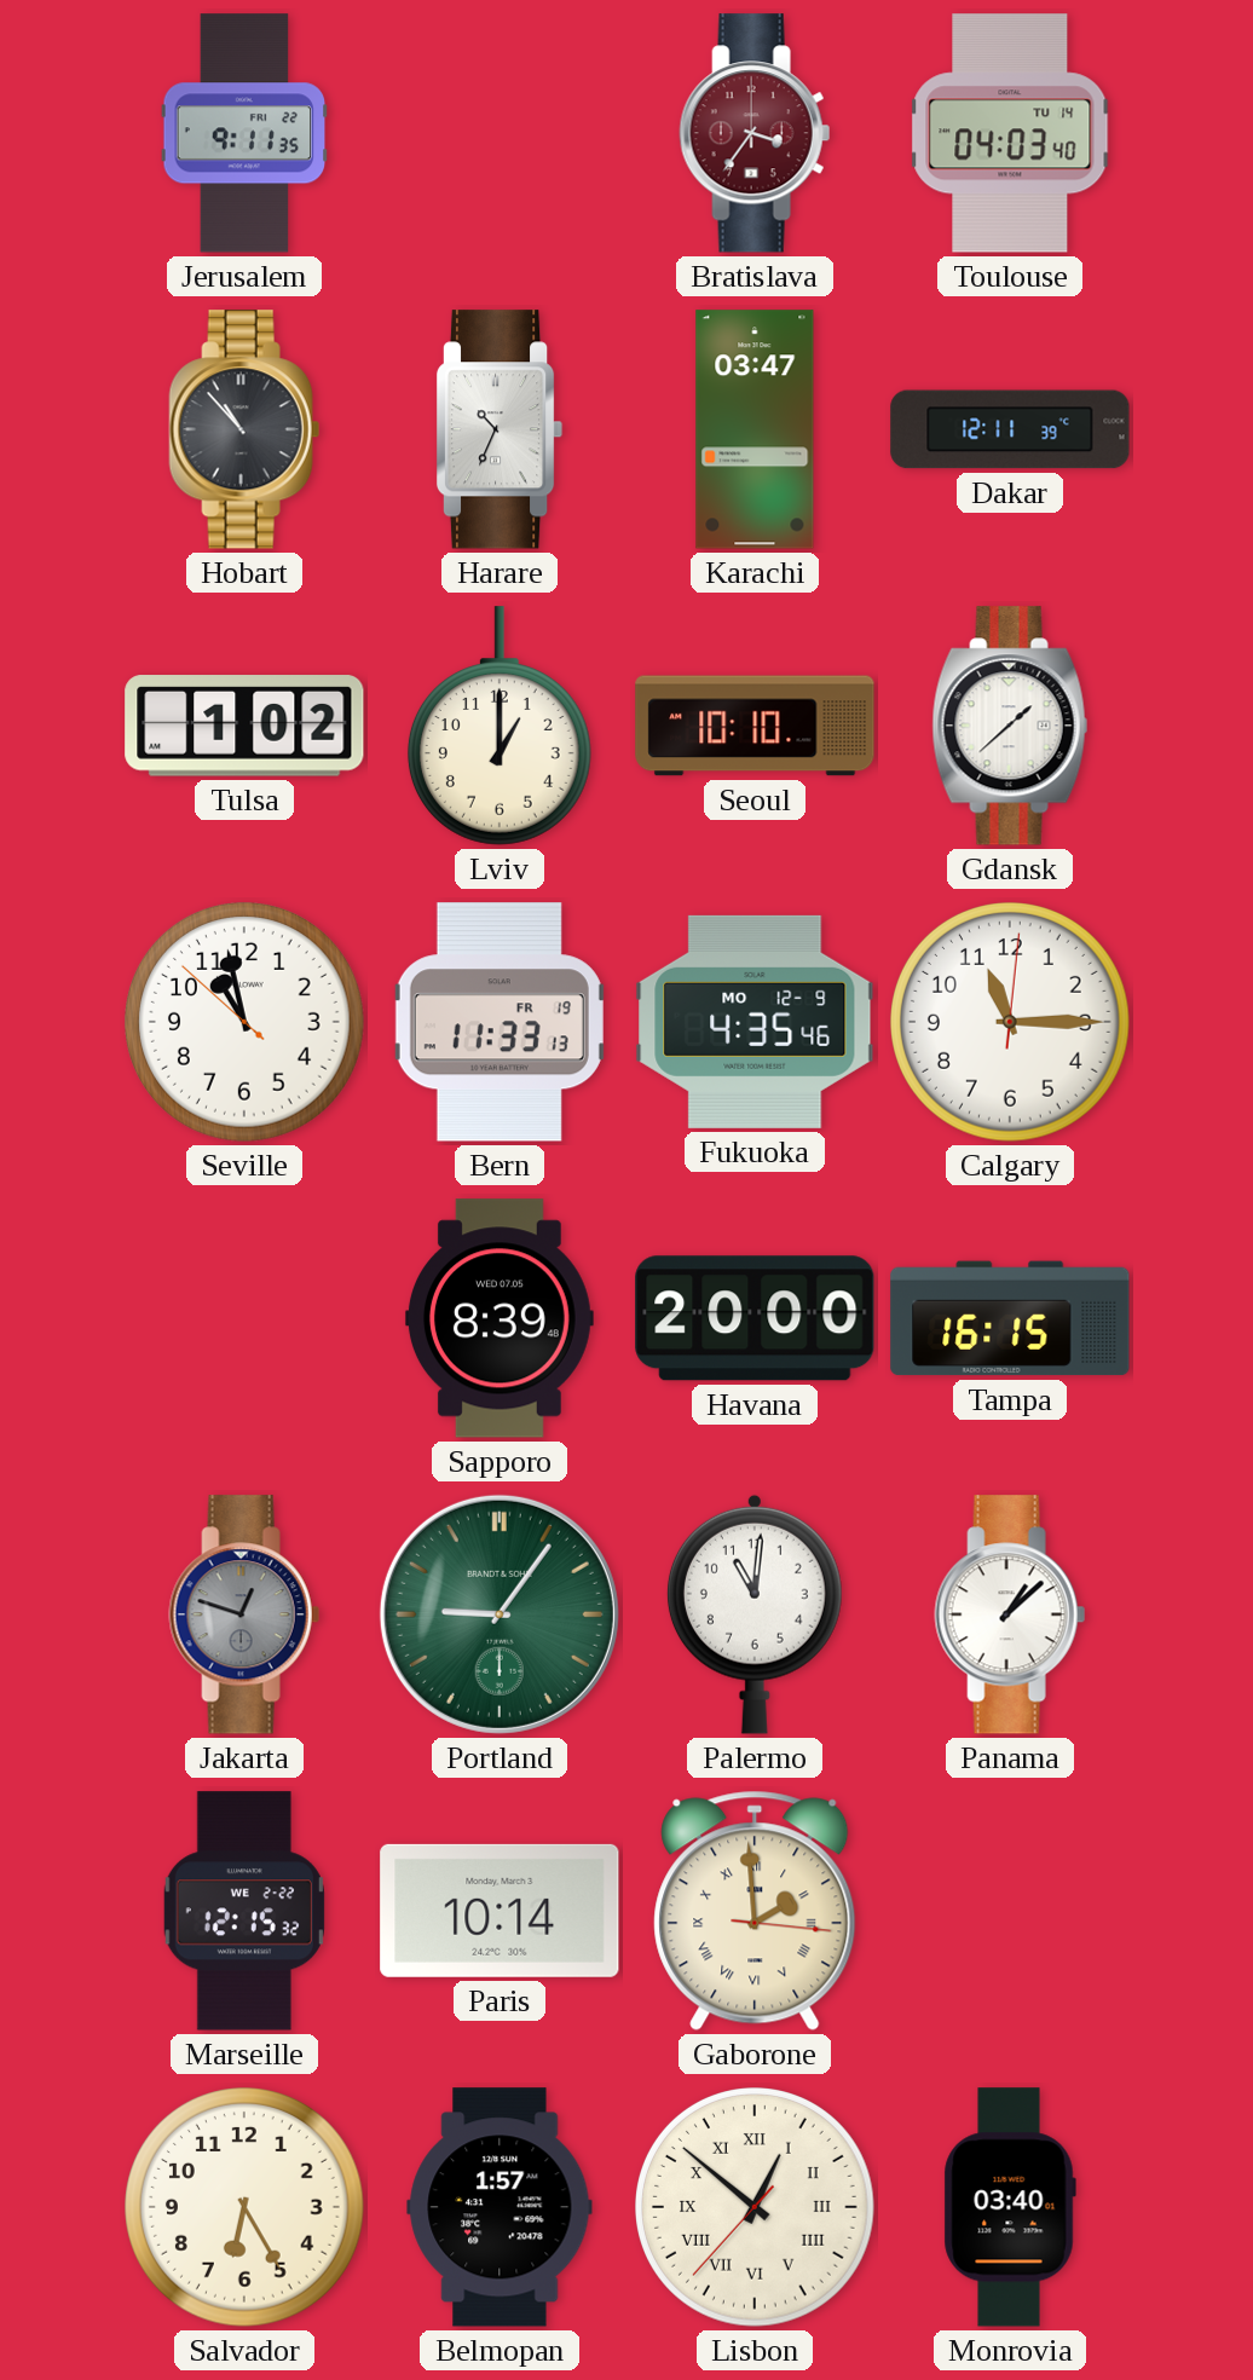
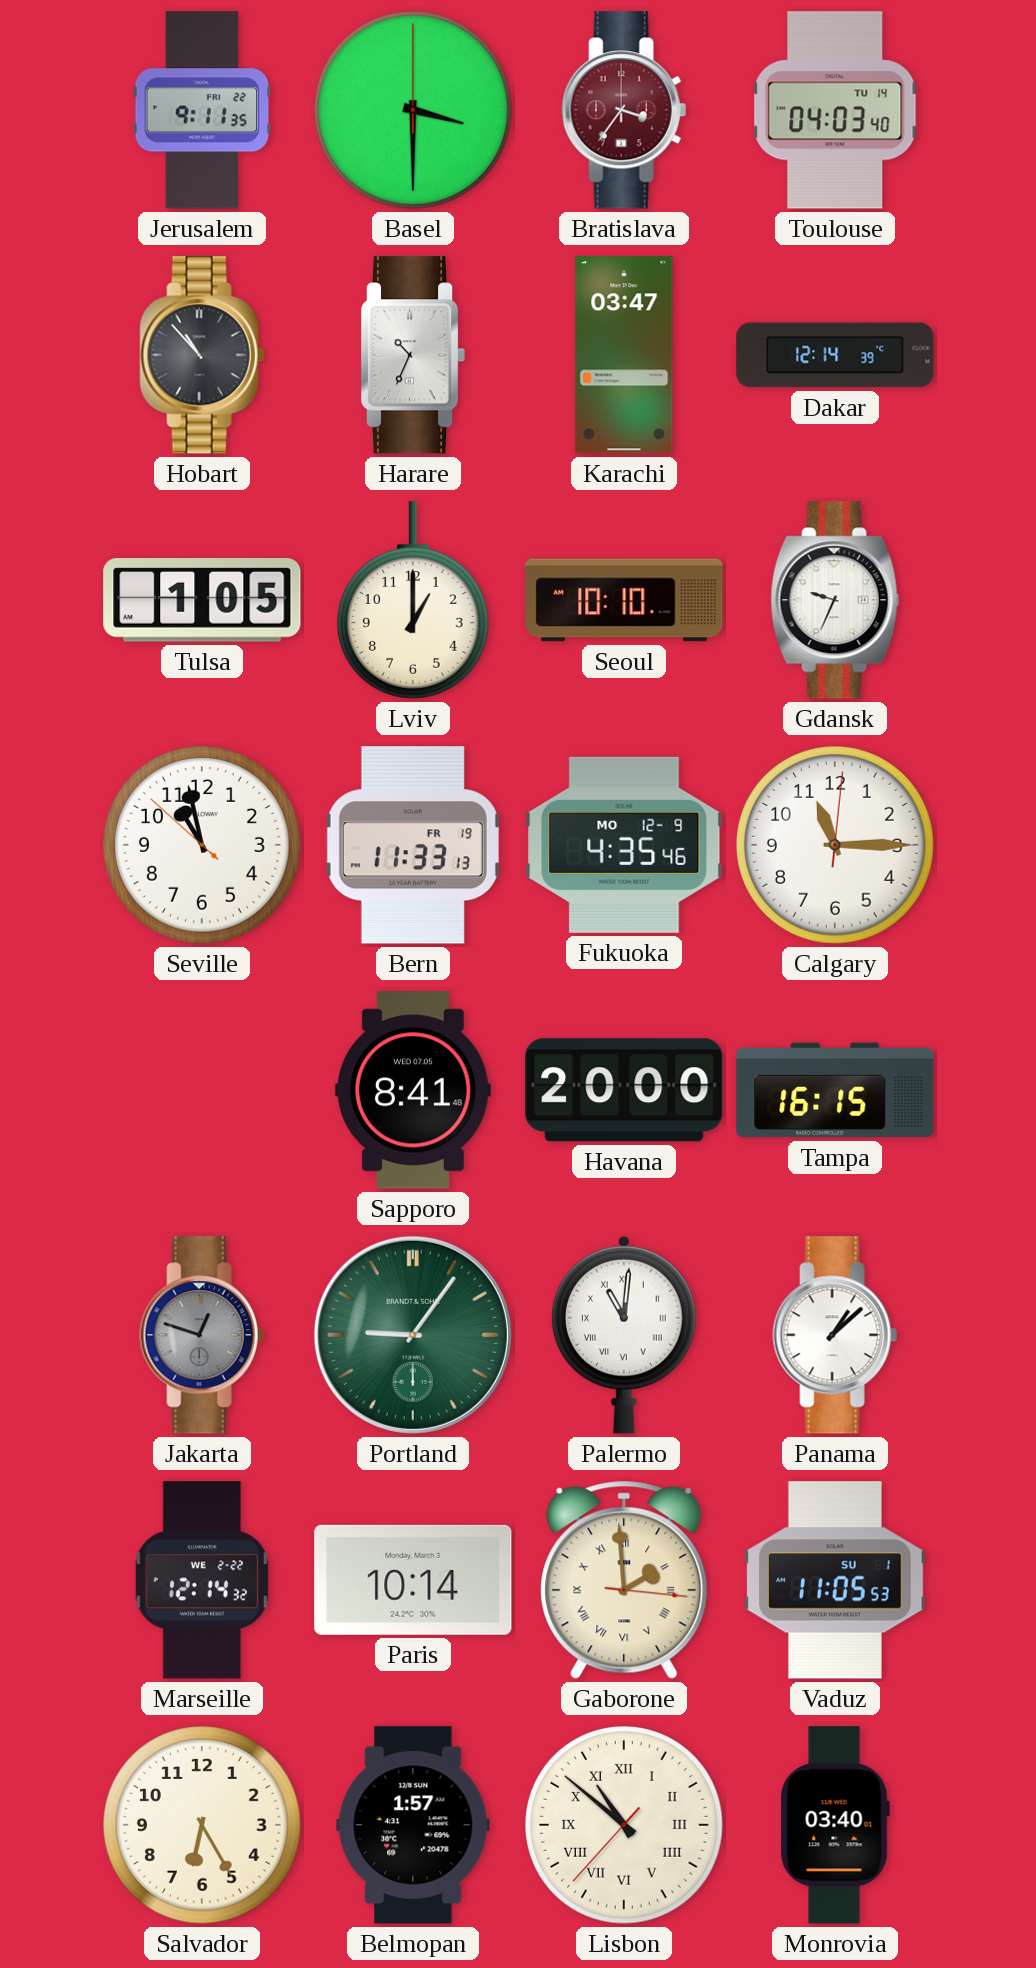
Basel: none -> 3:30 (414, 111)
Dakar: 12:11 -> 12:14 (835, 355)
Tulsa: 1:02 -> 1:05 (202, 600)
Gdansk: 1:38 -> 9:34 (835, 600)
Sapporo: 8:39 -> 8:41 (413, 1090)
Palermo numerals: Arabic -> Roman (624, 1335)
Marseille: 12:15 -> 12:14 (202, 1580)
Vaduz: none -> 11:05 (835, 1580)
Lisbon: 12:51 -> 10:51 (625, 1826)
